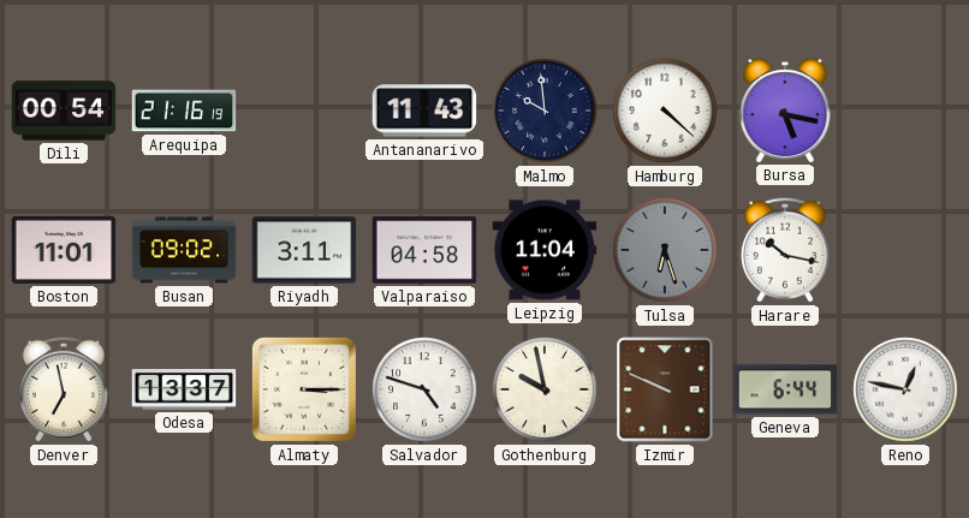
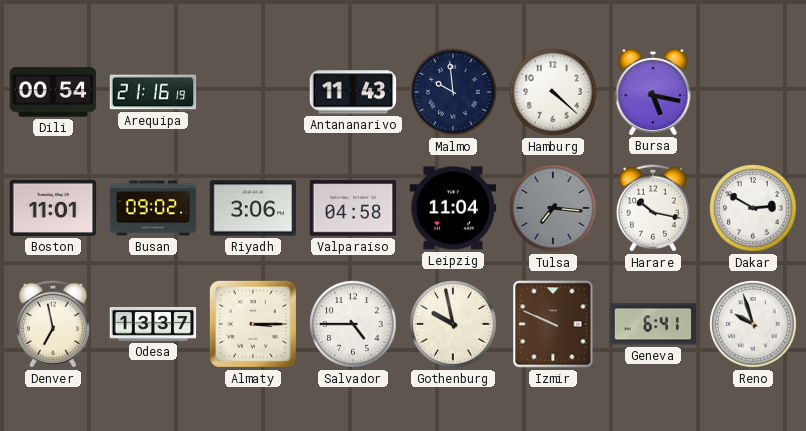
Riyadh: 3:11 -> 3:06 (253, 208)
Tulsa: 6:27 -> 7:16 (553, 208)
Dakar: none -> 2:50 (753, 208)
Salvador: 4:48 -> 4:45 (353, 324)
Geneva: 6:44 -> 6:41 (653, 324)
Reno: 12:47 -> 9:57 (753, 324)
